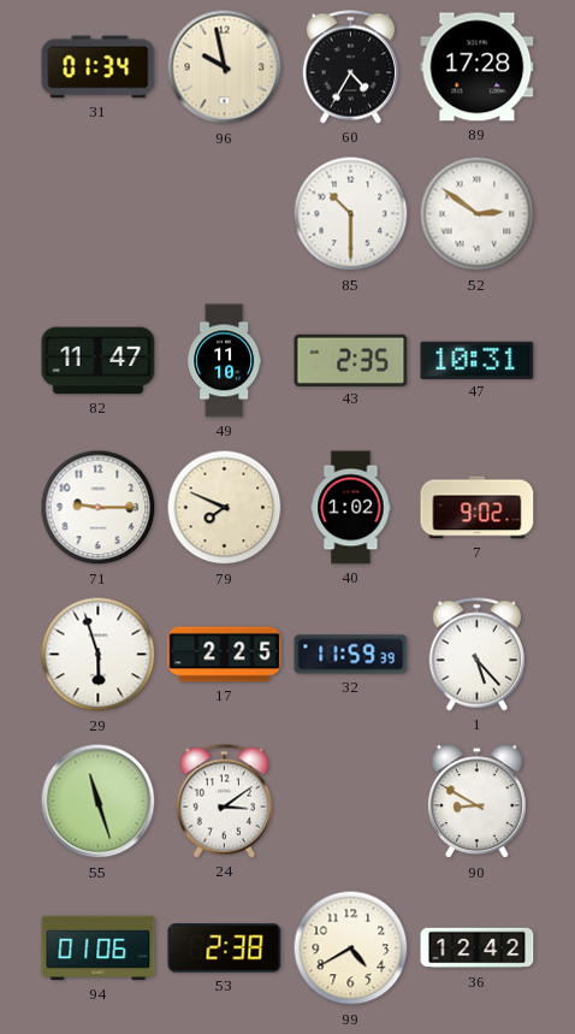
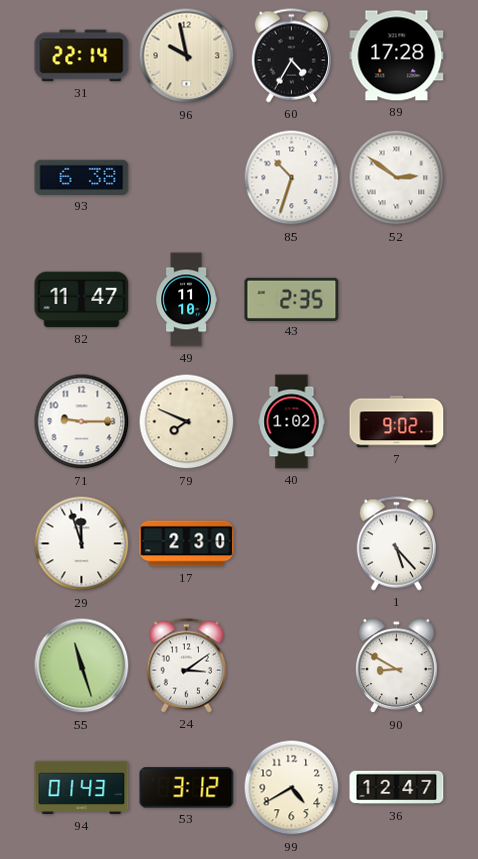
31: 01:34 -> 22:14 (82, 56)
93: none -> 6:38 (82, 177)
85: 10:30 -> 10:33 (292, 178)
47: 10:31 -> none (478, 360)
29: 5:57 -> 11:57 (82, 544)
17: 2:25 -> 2:30 (187, 544)
32: 11:59 -> none (351, 655)
94: 01:06 -> 01:43 (82, 788)
53: 2:38 -> 3:12 (187, 788)
36: 12:42 -> 12:47 (397, 788)
